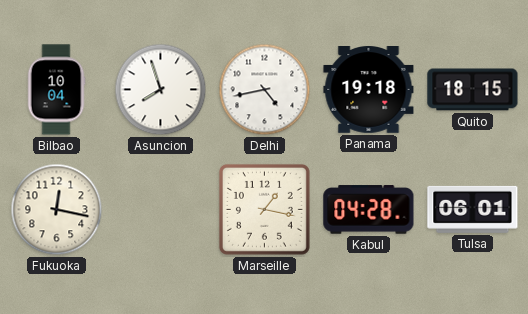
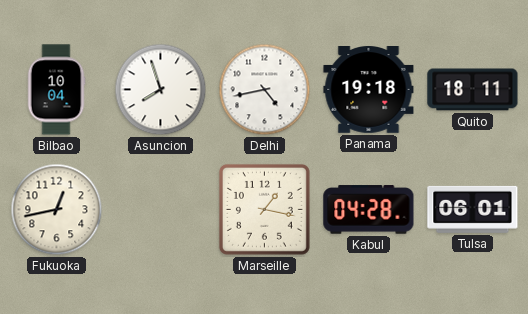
Quito: 18:15 -> 18:11 (473, 90)
Fukuoka: 12:17 -> 12:43 (57, 210)
